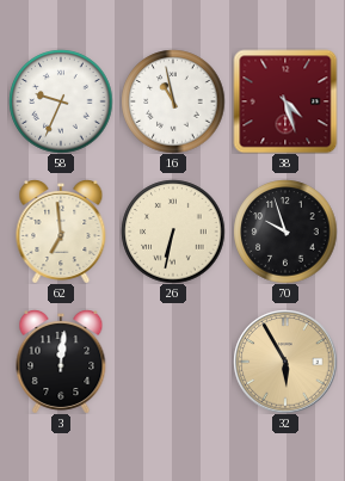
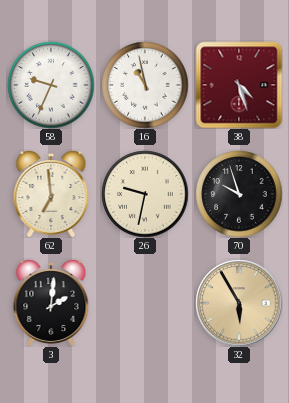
26: 6:32 -> 9:32 (145, 194)
3: 12:01 -> 2:01 (51, 303)
